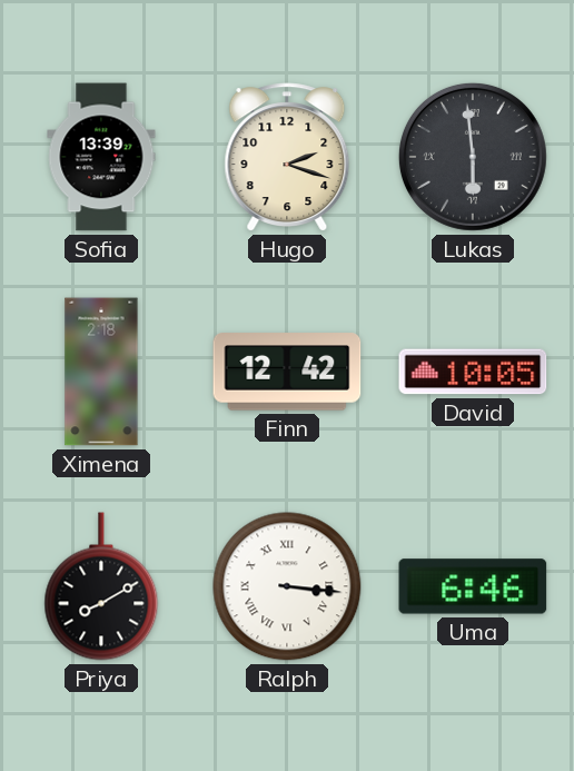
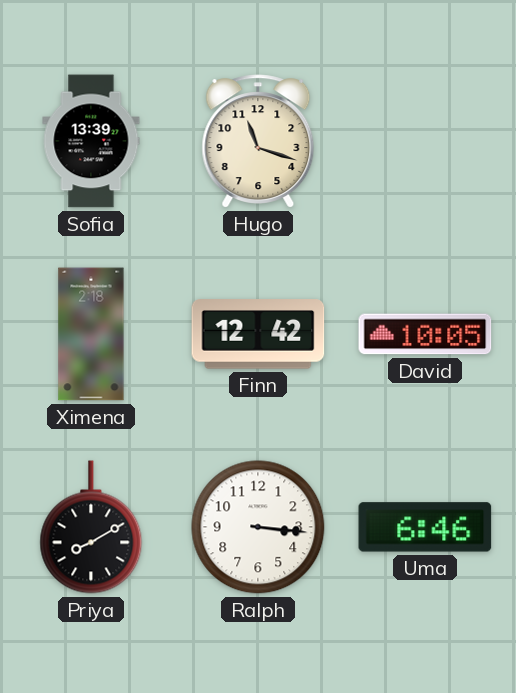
Hugo: 2:18 -> 11:18 (258, 141)
Lukas: 5:59 -> none (473, 157)
Ralph numerals: Roman -> Arabic (258, 527)
